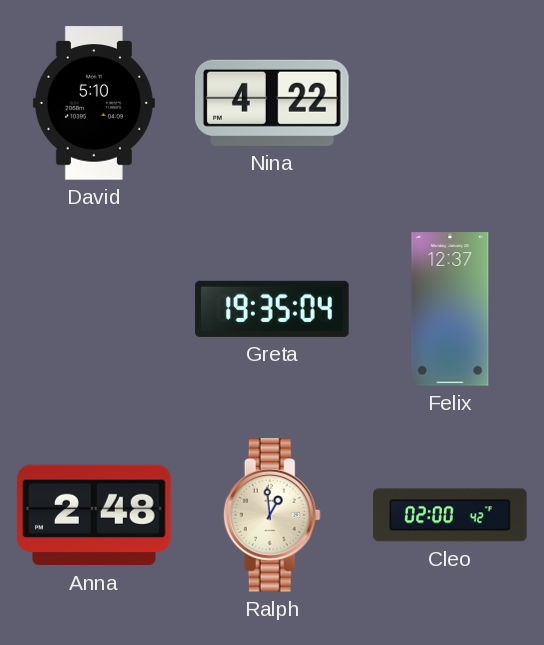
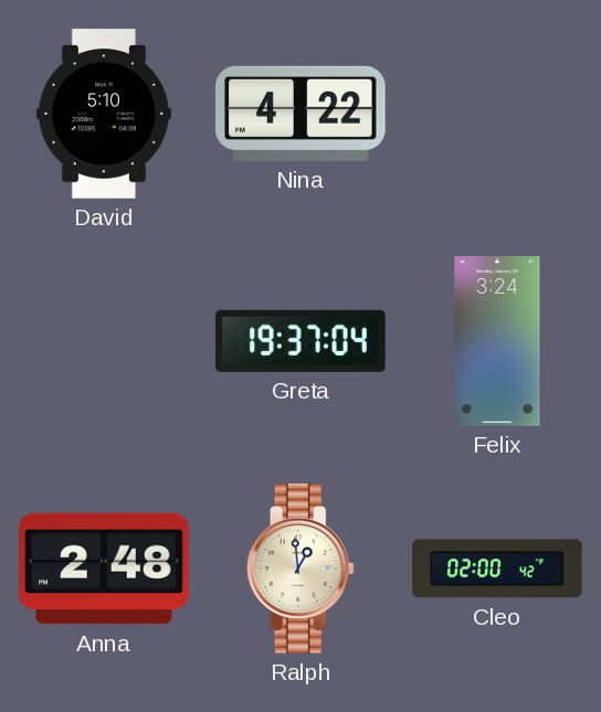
Greta: 19:35 -> 19:37 (300, 341)
Felix: 12:37 -> 3:24 (497, 341)
